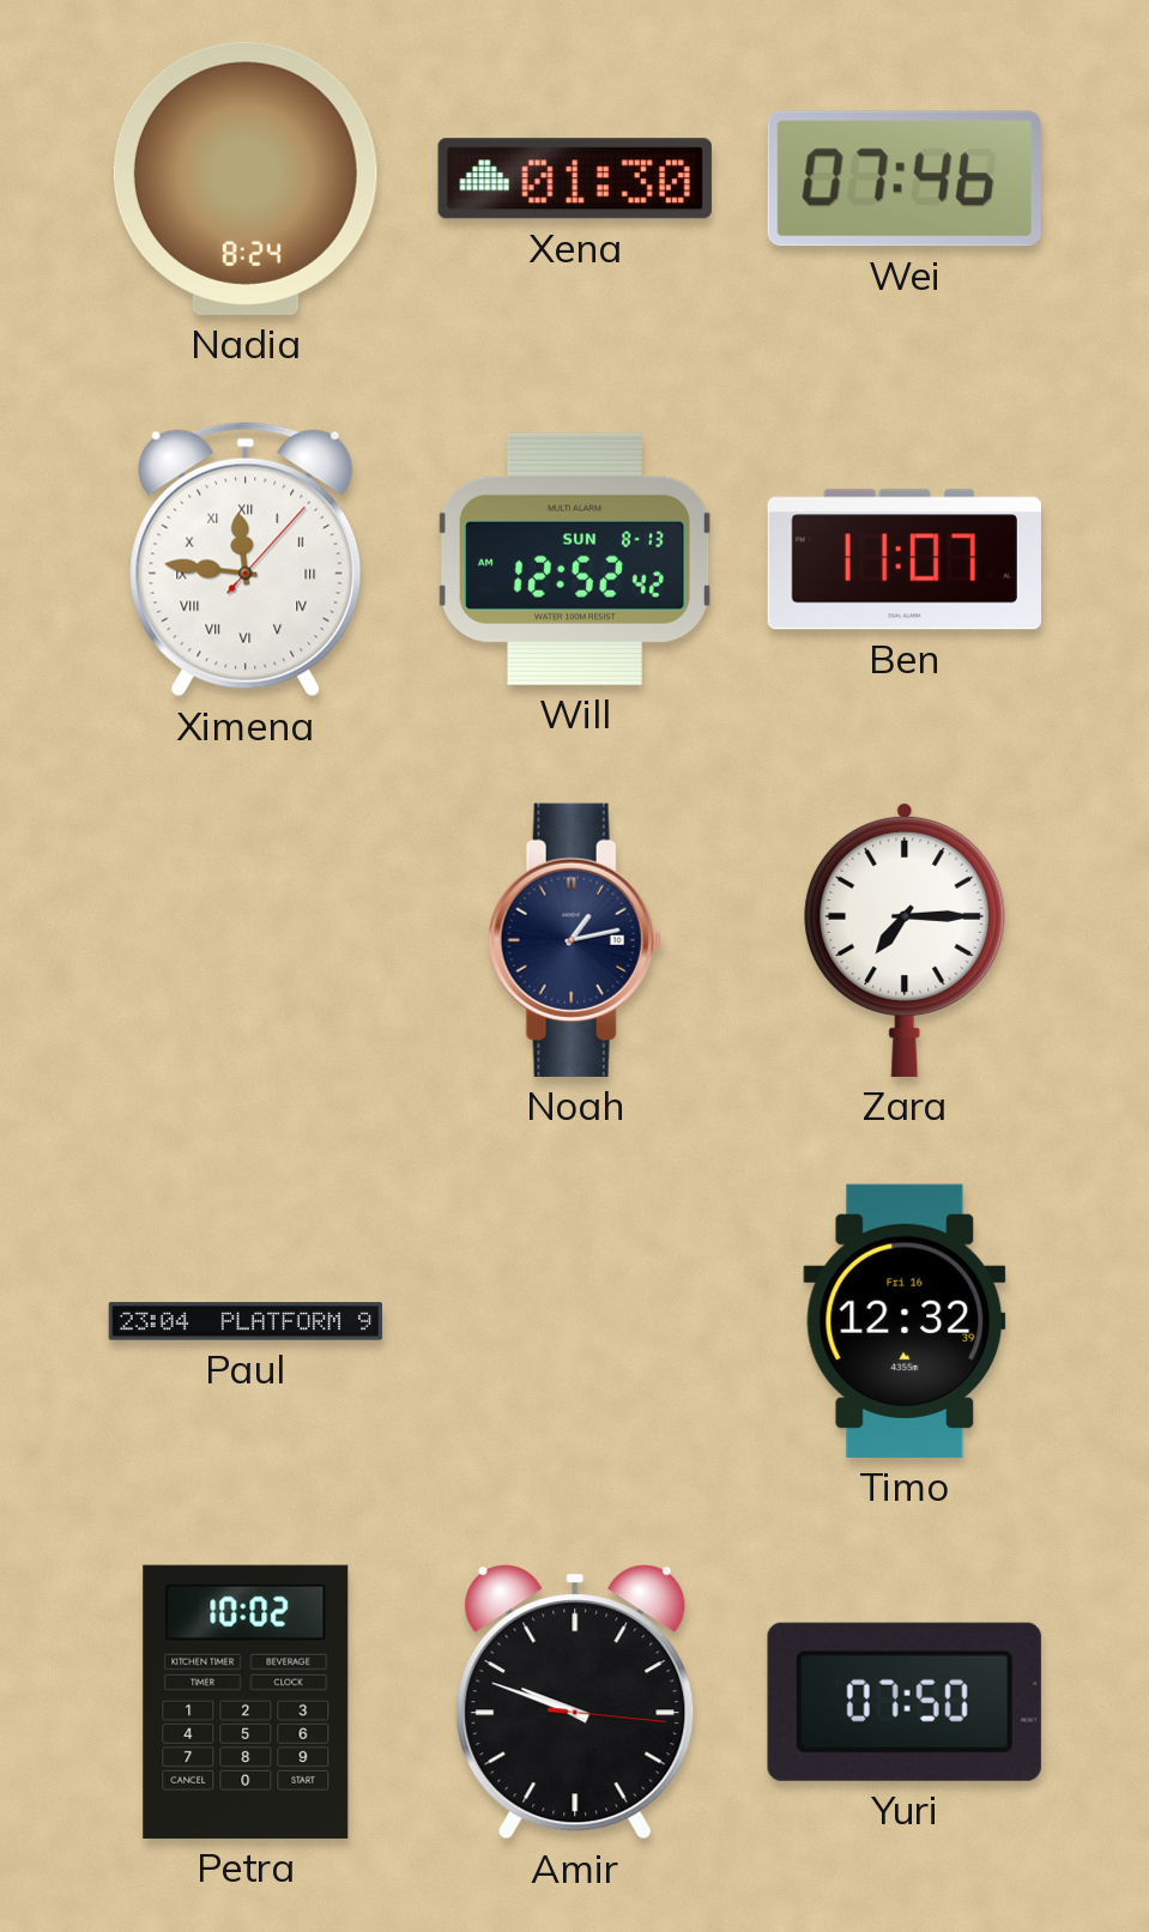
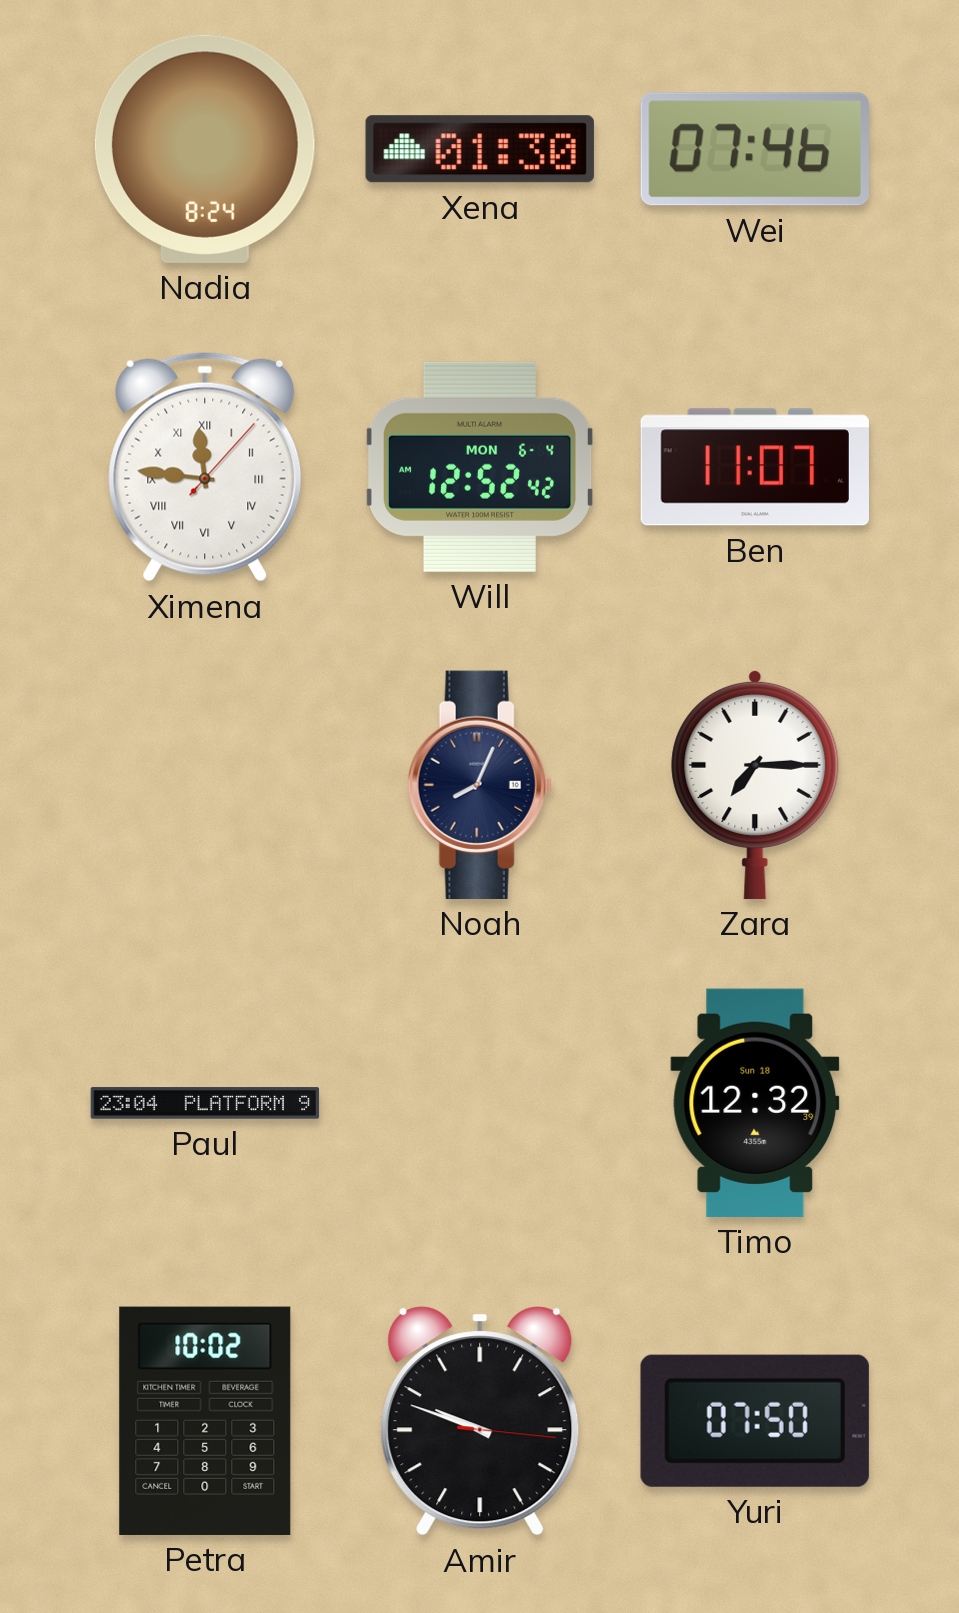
Will date: SUN 8-13 -> MON 6-4 (479, 467)
Noah: 1:13 -> 8:04 (480, 785)
Timo date: Fri 16 -> Sun 18 (755, 1103)
